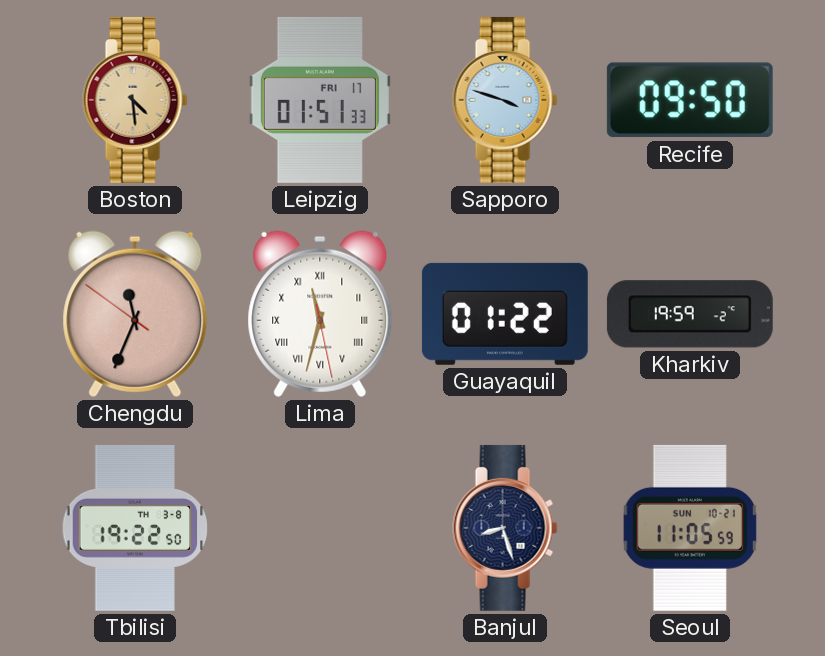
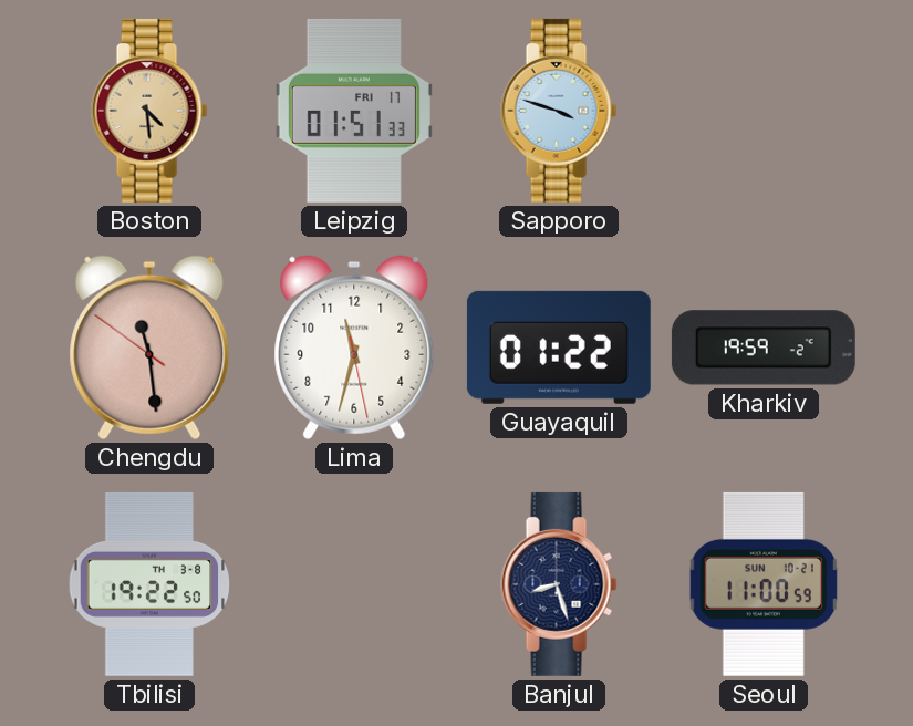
Recife: 09:50 -> none (690, 100)
Chengdu: 11:33 -> 11:28 (149, 348)
Lima numerals: Roman -> Arabic (354, 348)
Seoul: 11:05 -> 11:00 (764, 584)
